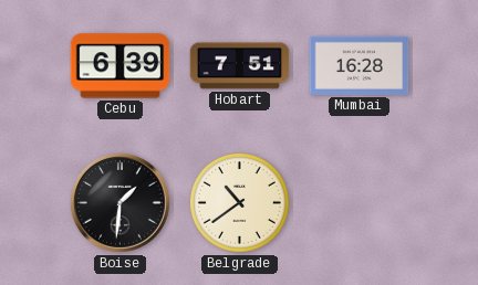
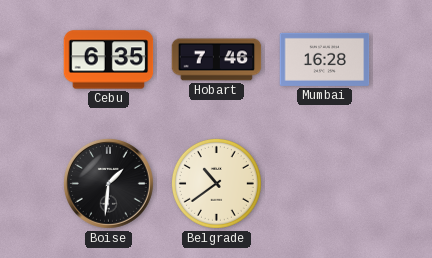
Cebu: 6:39 -> 6:35 (109, 60)
Hobart: 7:51 -> 7:46 (217, 60)
